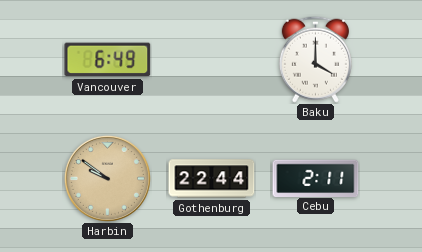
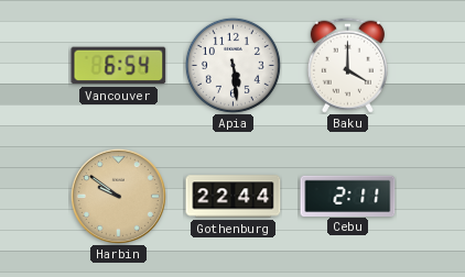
Vancouver: 6:49 -> 6:54 (119, 66)
Apia: none -> 5:29 (233, 65)
